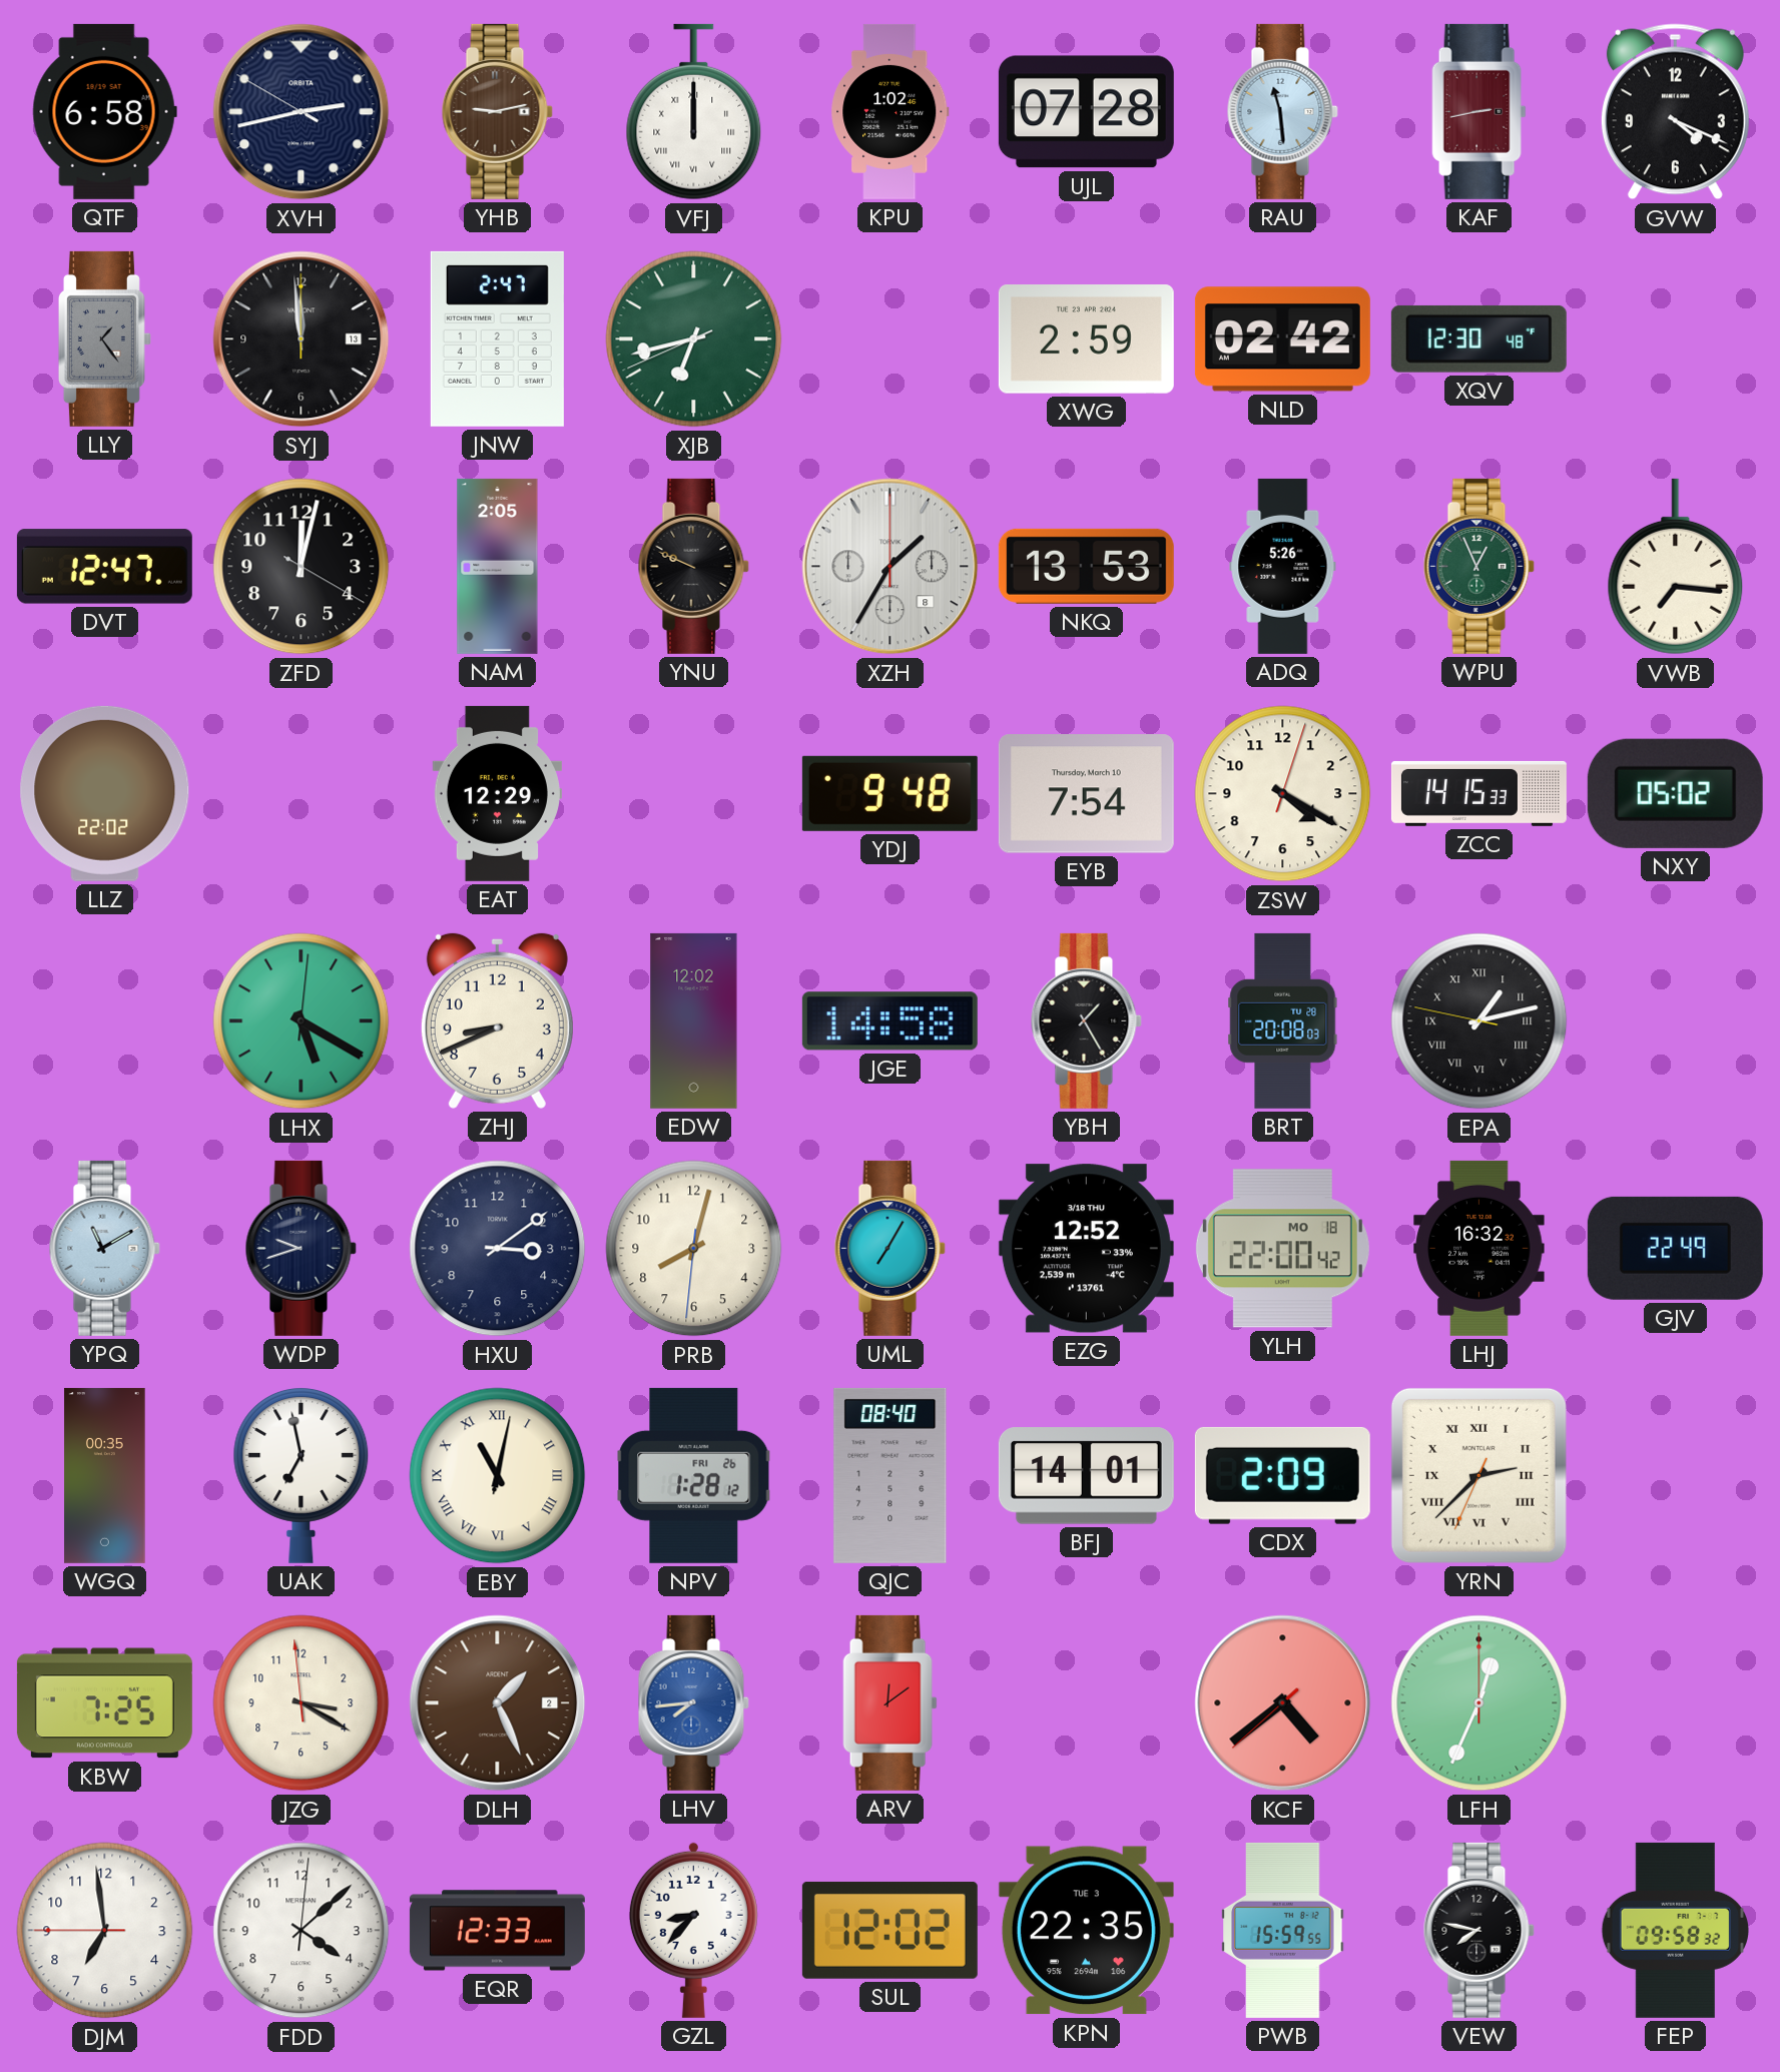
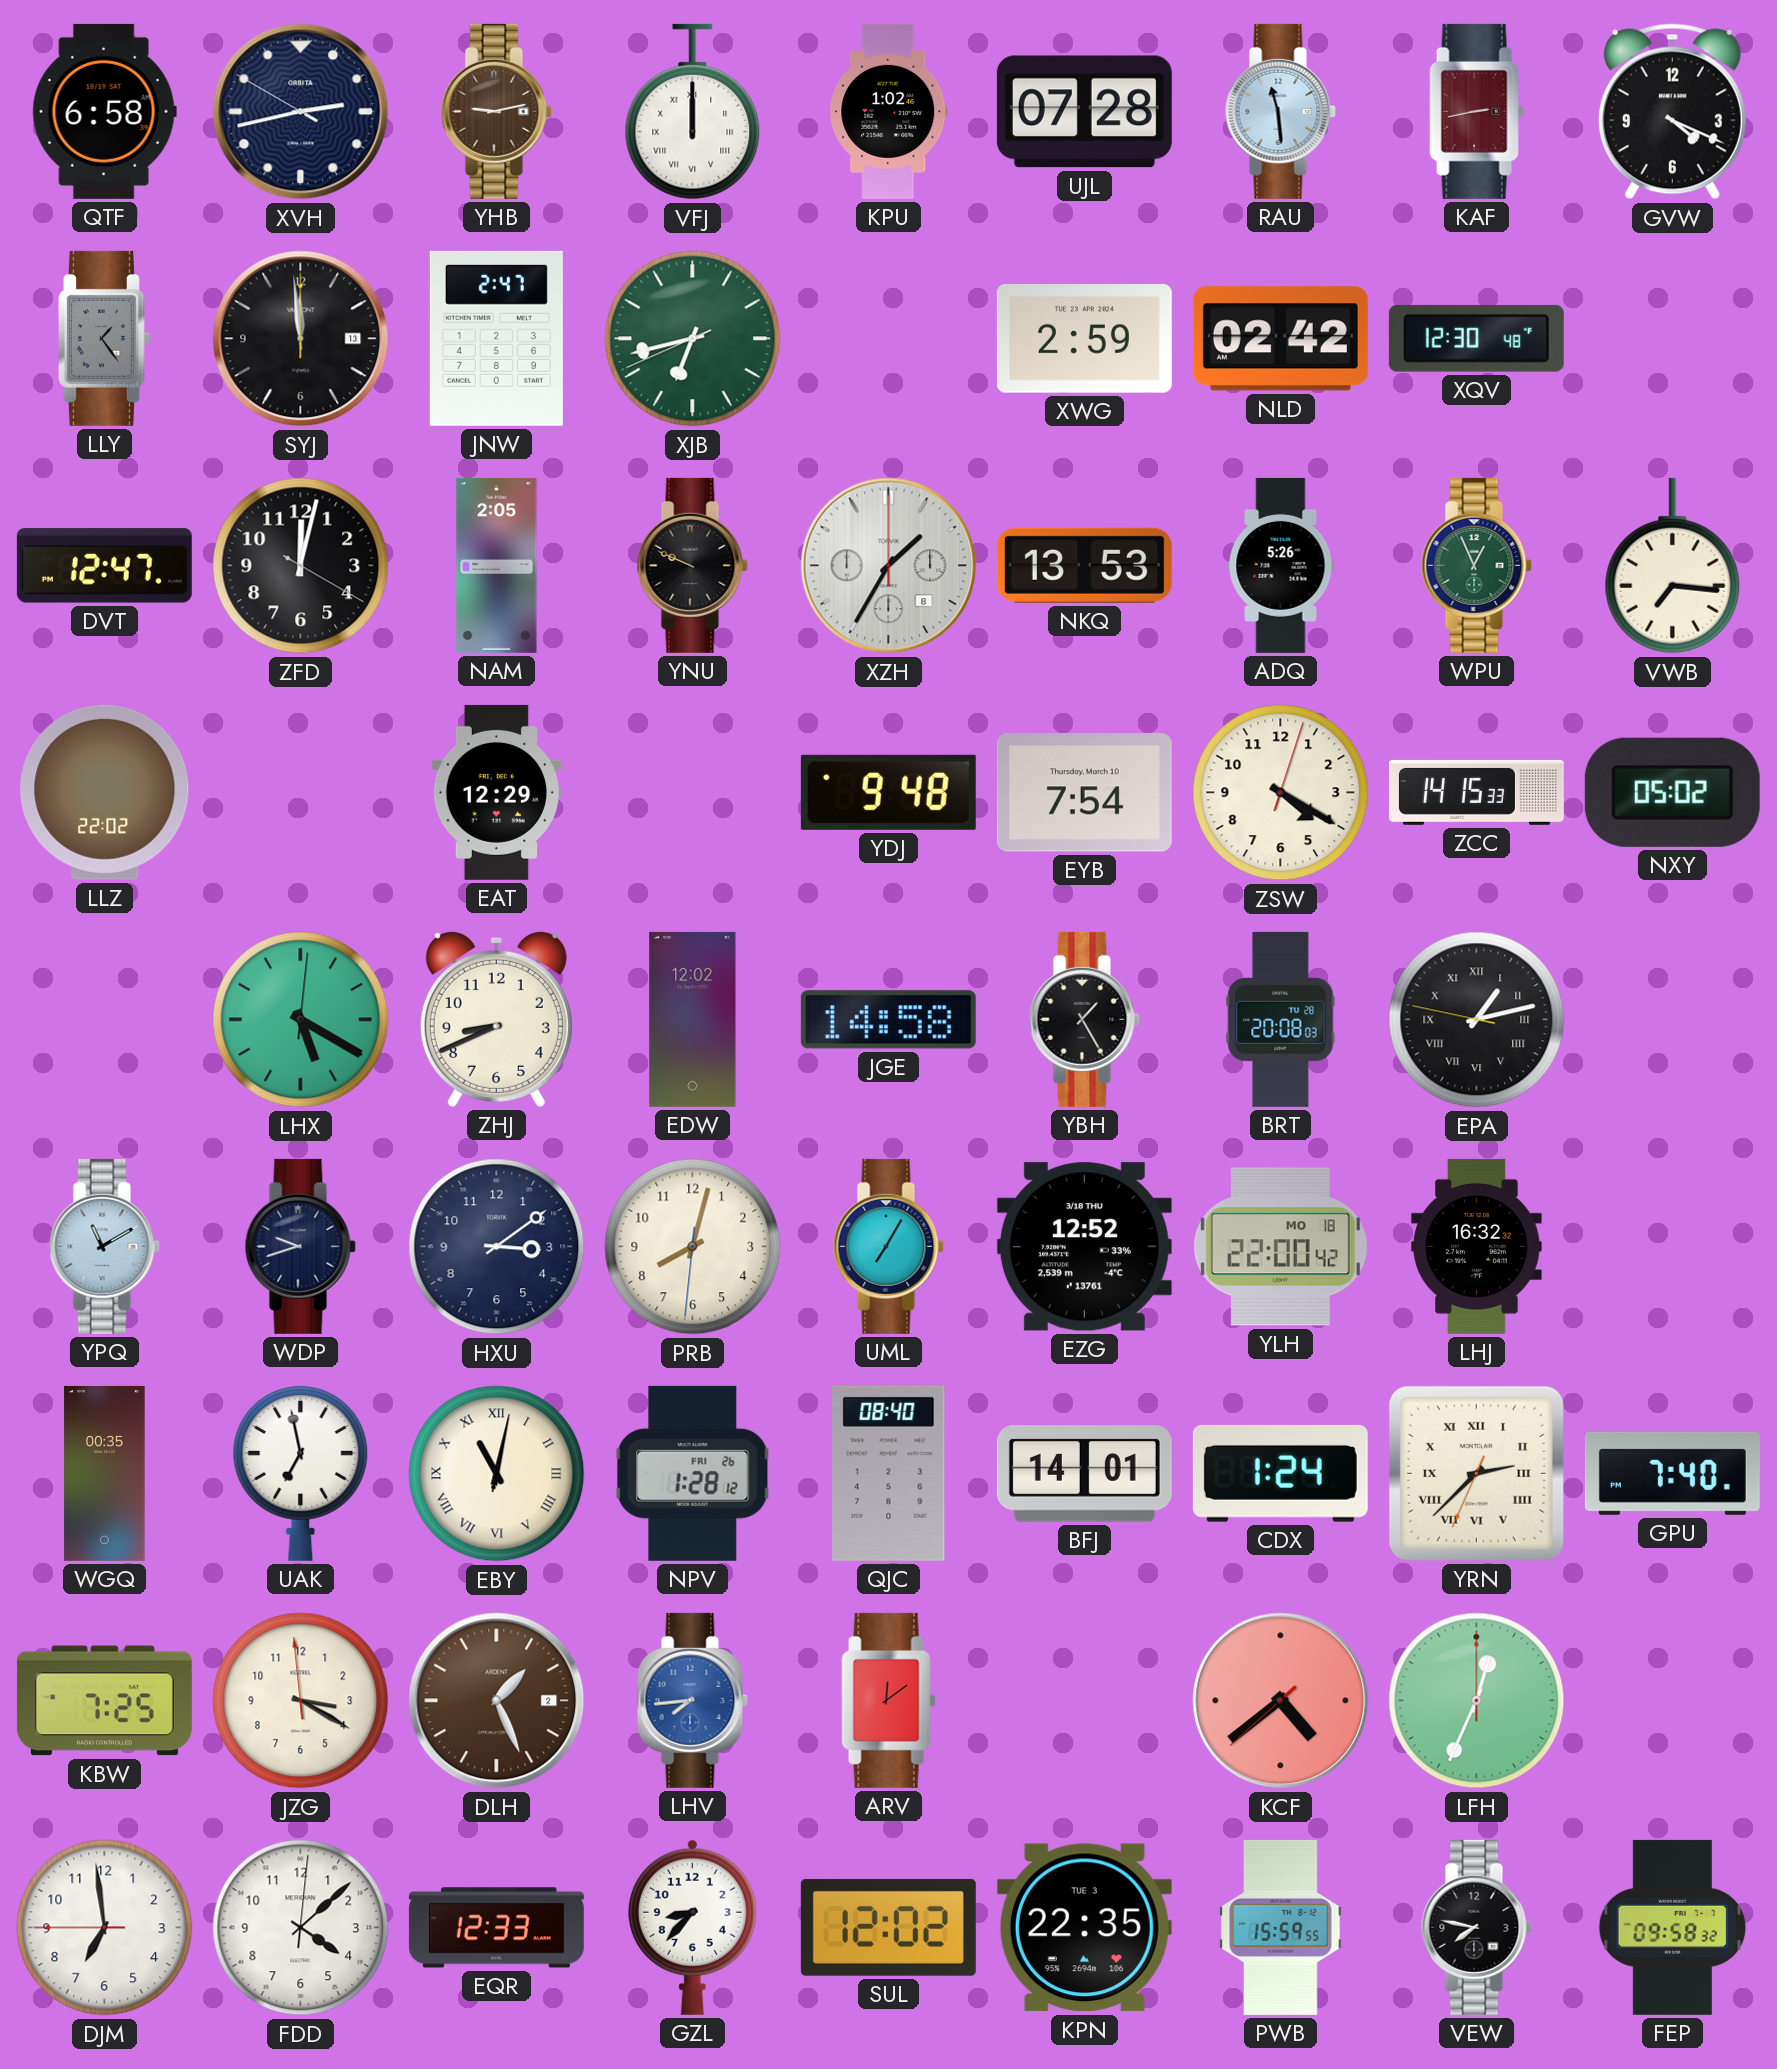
GJV: 22:49 -> none (1675, 1248)
CDX: 2:09 -> 1:24 (1280, 1473)
GPU: none -> 7:40 (1672, 1473)
